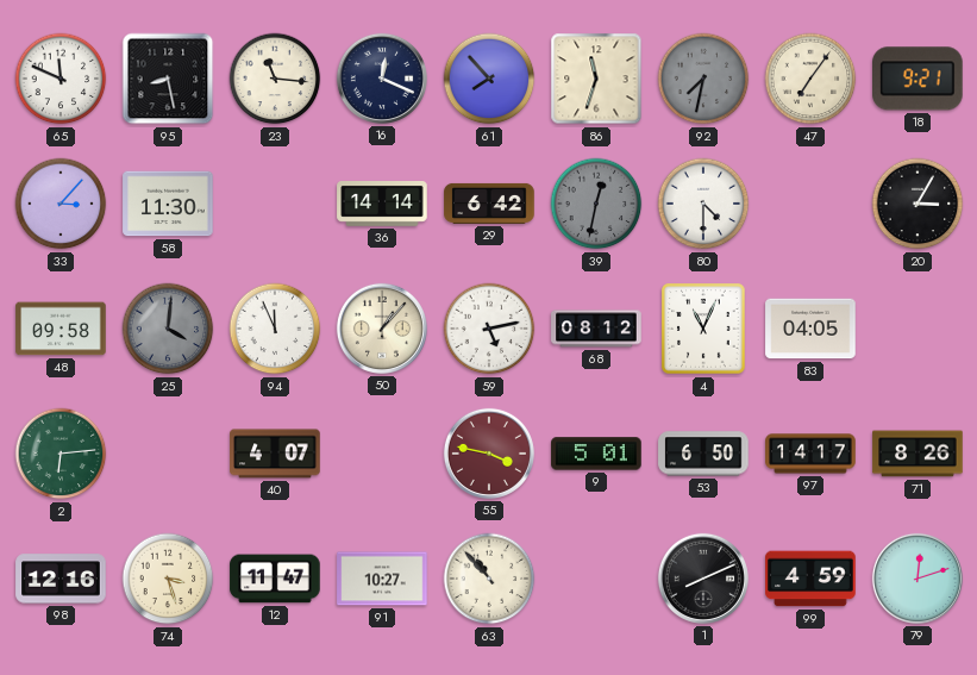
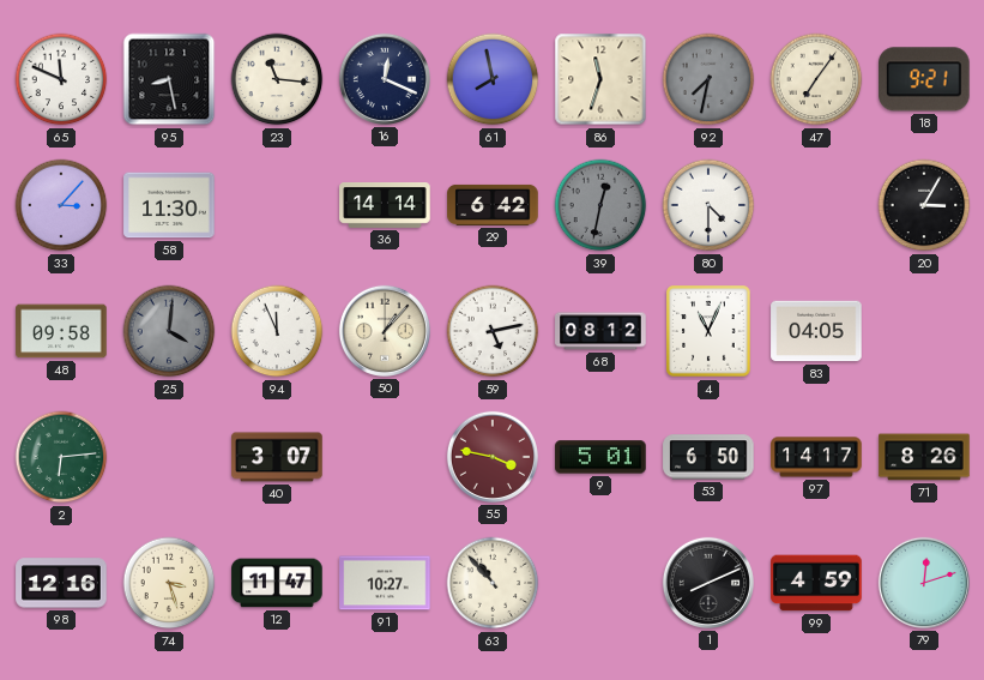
61: 7:53 -> 7:58 (493, 79)
40: 4:07 -> 3:07 (277, 457)
